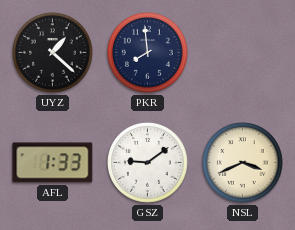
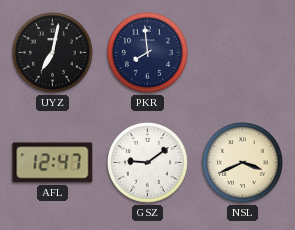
UYZ: 1:22 -> 7:02 (53, 53)
AFL: 1:33 -> 12:47 (53, 163)
